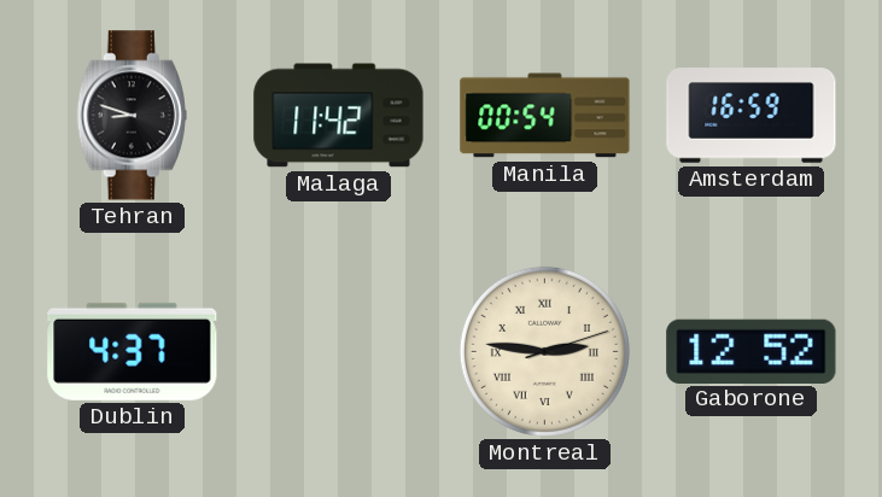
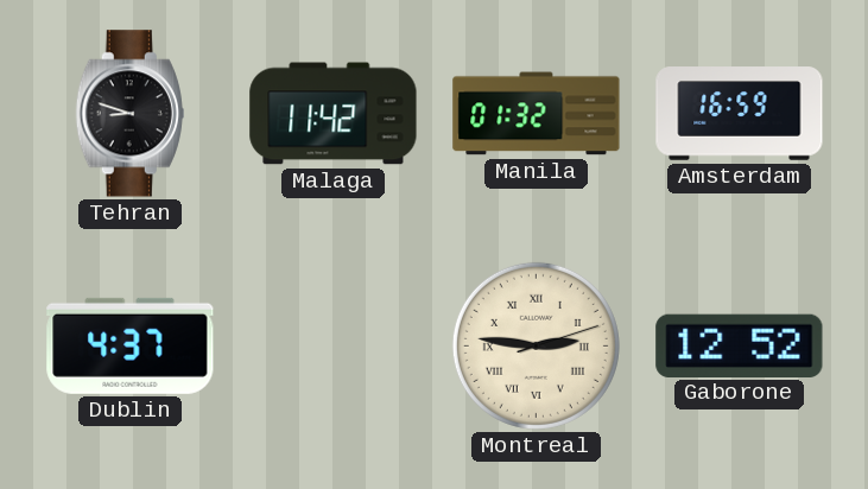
Manila: 00:54 -> 01:32 (537, 114)
